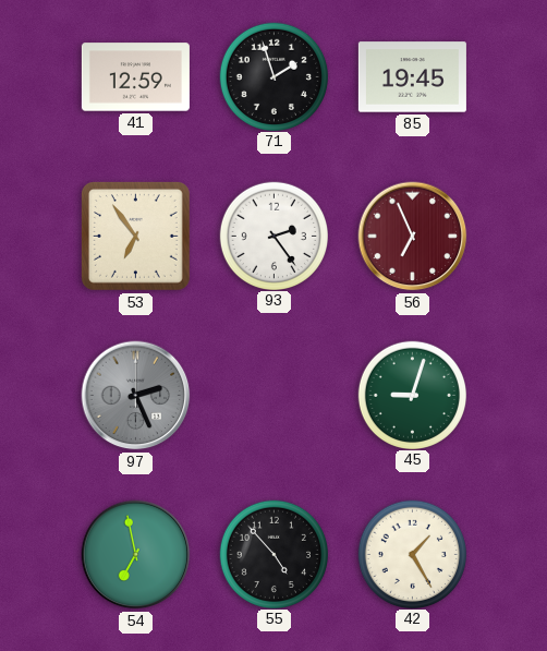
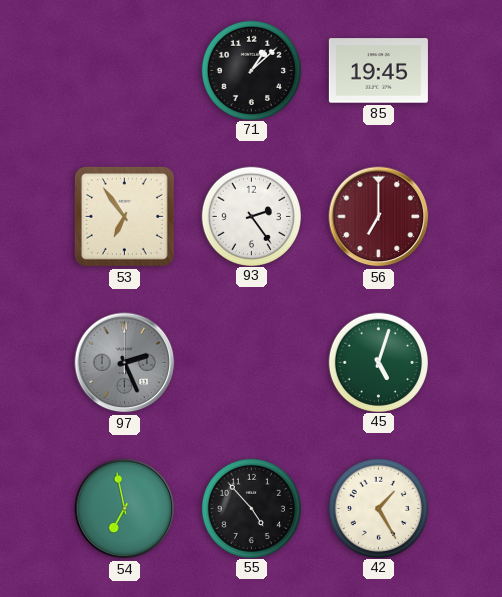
41: 12:59 -> none (135, 77)
71: 1:57 -> 1:08 (251, 70)
56: 6:56 -> 7:00 (379, 217)
45: 9:03 -> 5:03 (378, 362)
